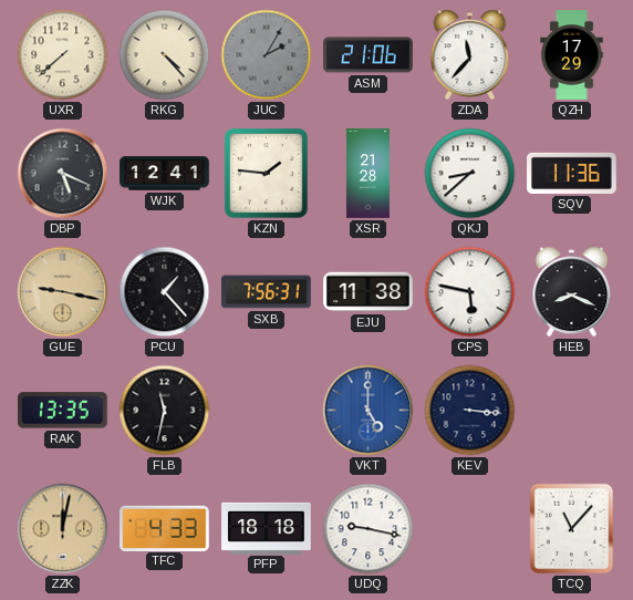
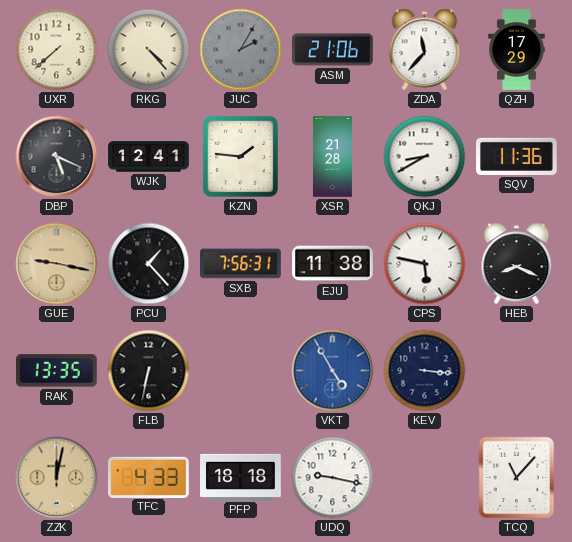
QKJ: 8:38 -> 8:40 (425, 157)
FLB: 11:32 -> 6:32 (149, 371)
VKT: 5:00 -> 4:55 (333, 371)
